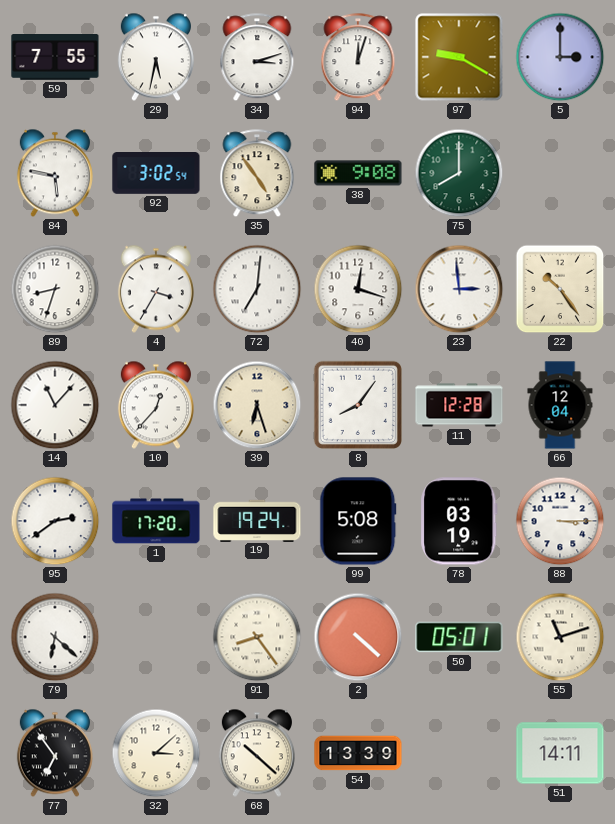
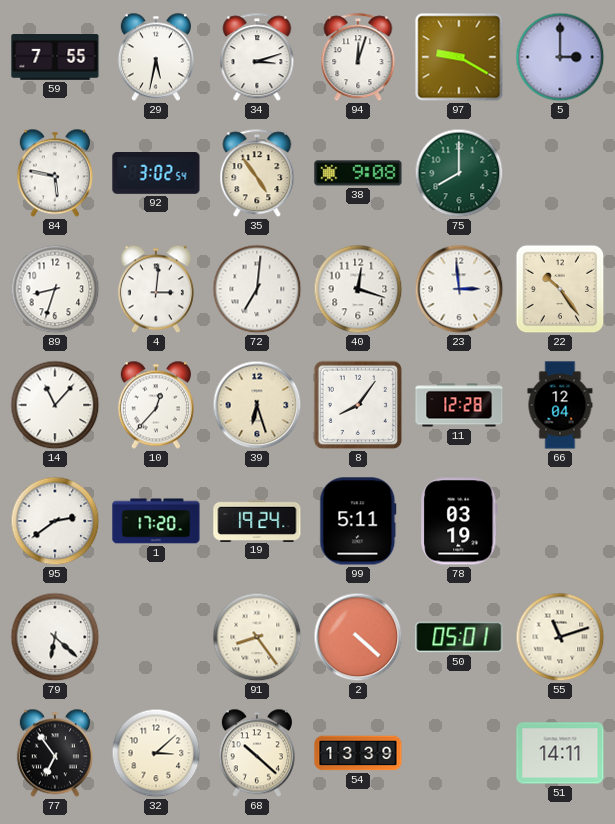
4: 3:35 -> 3:01 (156, 289)
99: 5:08 -> 5:11 (358, 521)
88: 3:15 -> none (560, 521)
